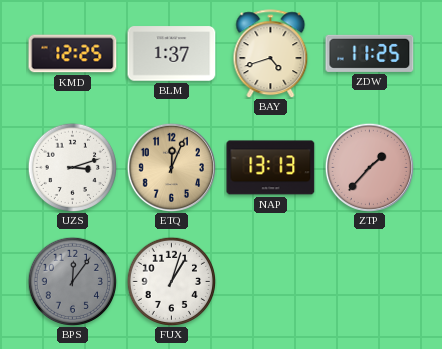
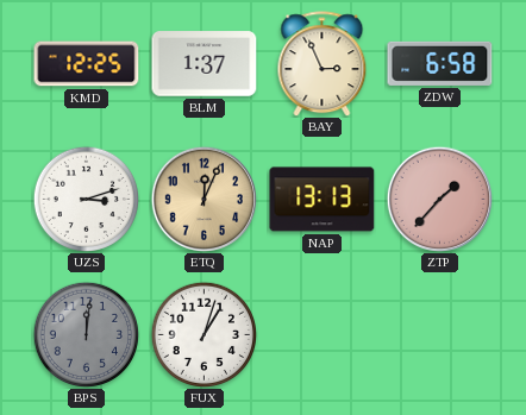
BAY: 4:42 -> 2:56 (323, 64)
ZDW: 11:25 -> 6:58 (440, 63)
BPS: 12:06 -> 12:01 (86, 334)
